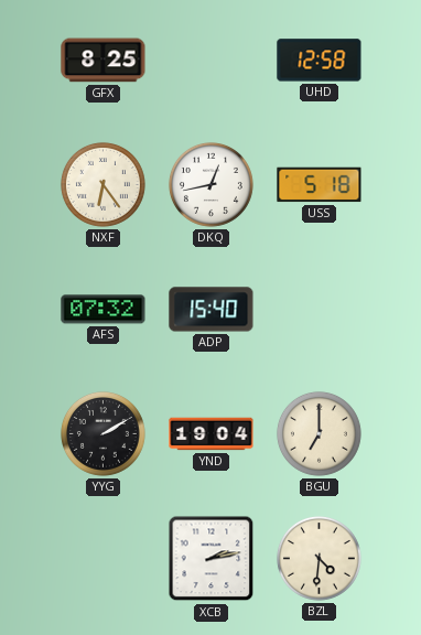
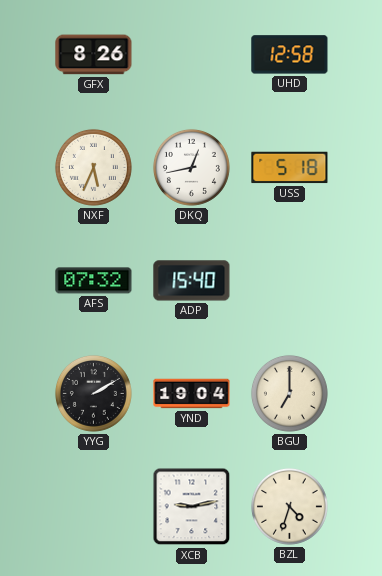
GFX: 8:25 -> 8:26 (94, 55)
NXF: 6:24 -> 5:34 (93, 167)
XCB: 2:13 -> 9:13 (192, 507)
BZL: 4:31 -> 4:33 (289, 506)
